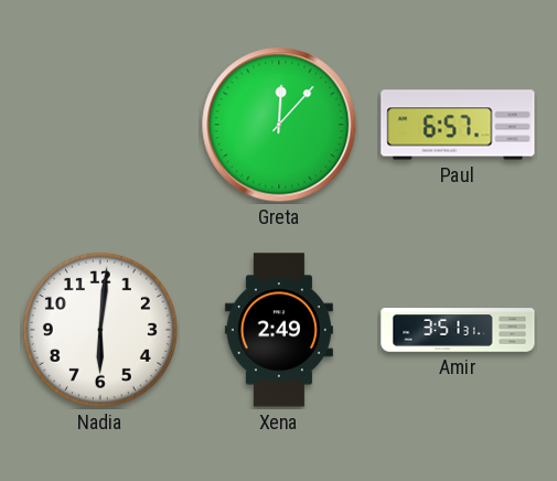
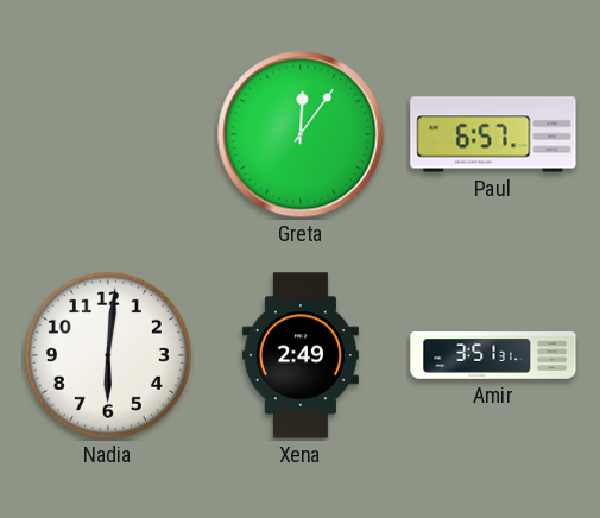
Greta: 12:07 -> 12:06 (301, 134)
